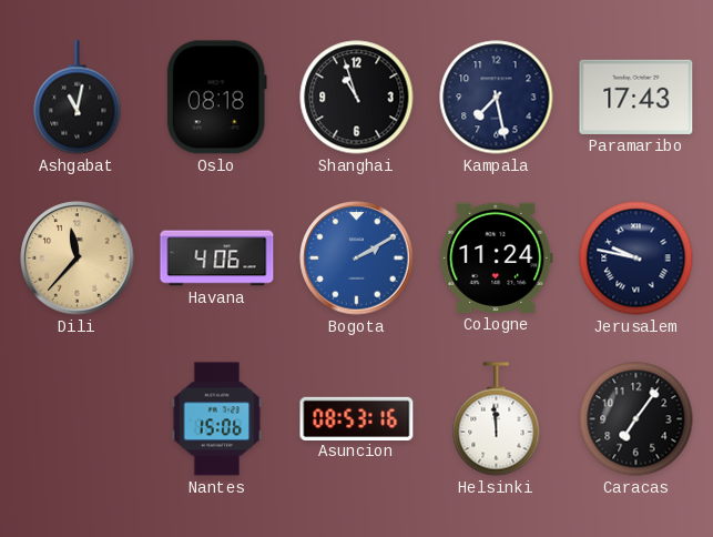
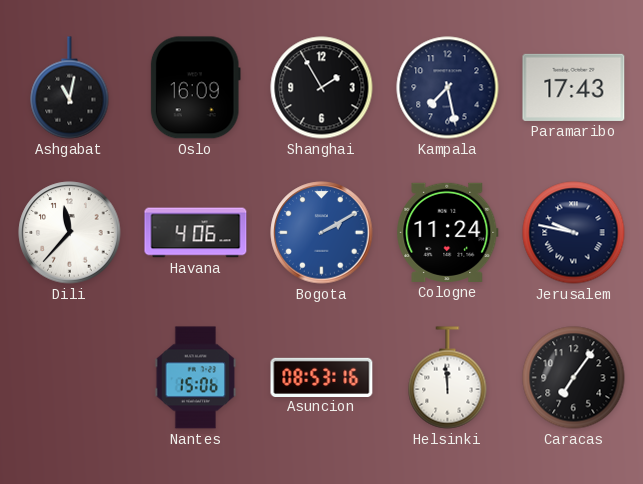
Oslo: 08:18 -> 16:09 (195, 88)
Shanghai: 10:57 -> 1:55 (322, 88)
Dili dial: champagne -> white (70, 233)
